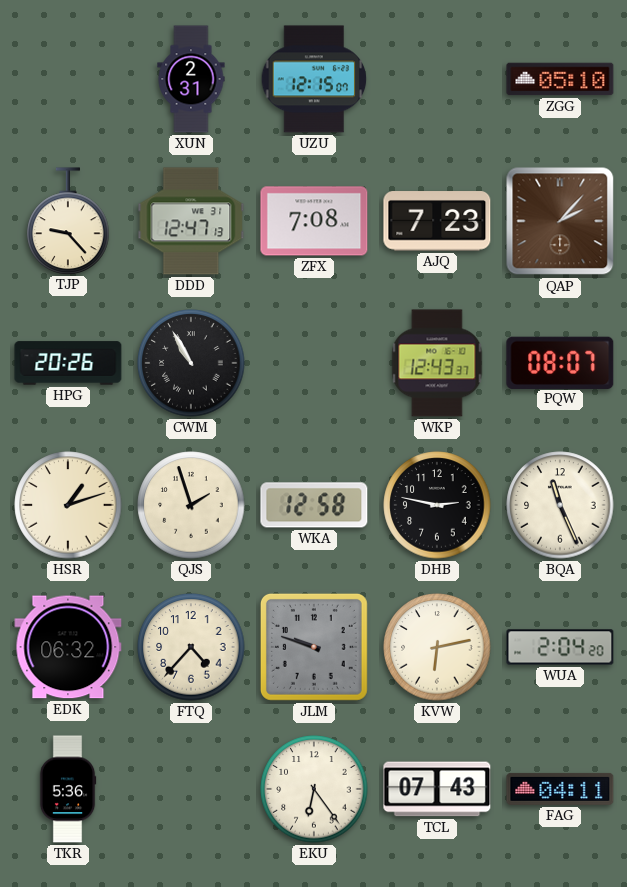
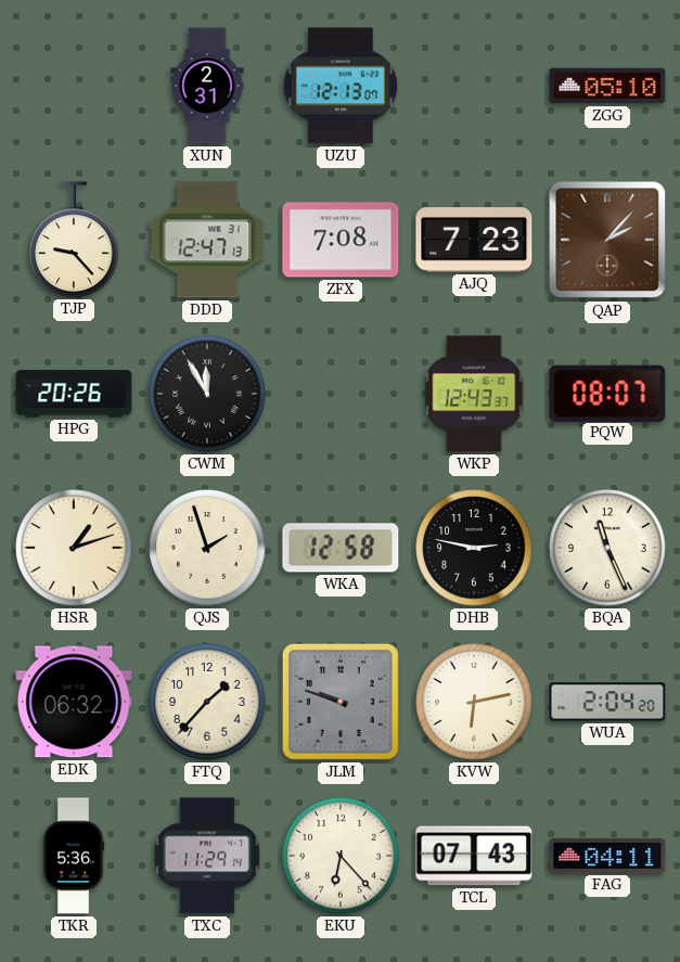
UZU: 12:15 -> 12:13 (341, 86)
CWM: 10:55 -> 11:55 (207, 394)
FTQ: 4:37 -> 1:37 (207, 702)
TXC: none -> 11:29 (207, 856)
EKU: 6:24 -> 6:23 (341, 856)
